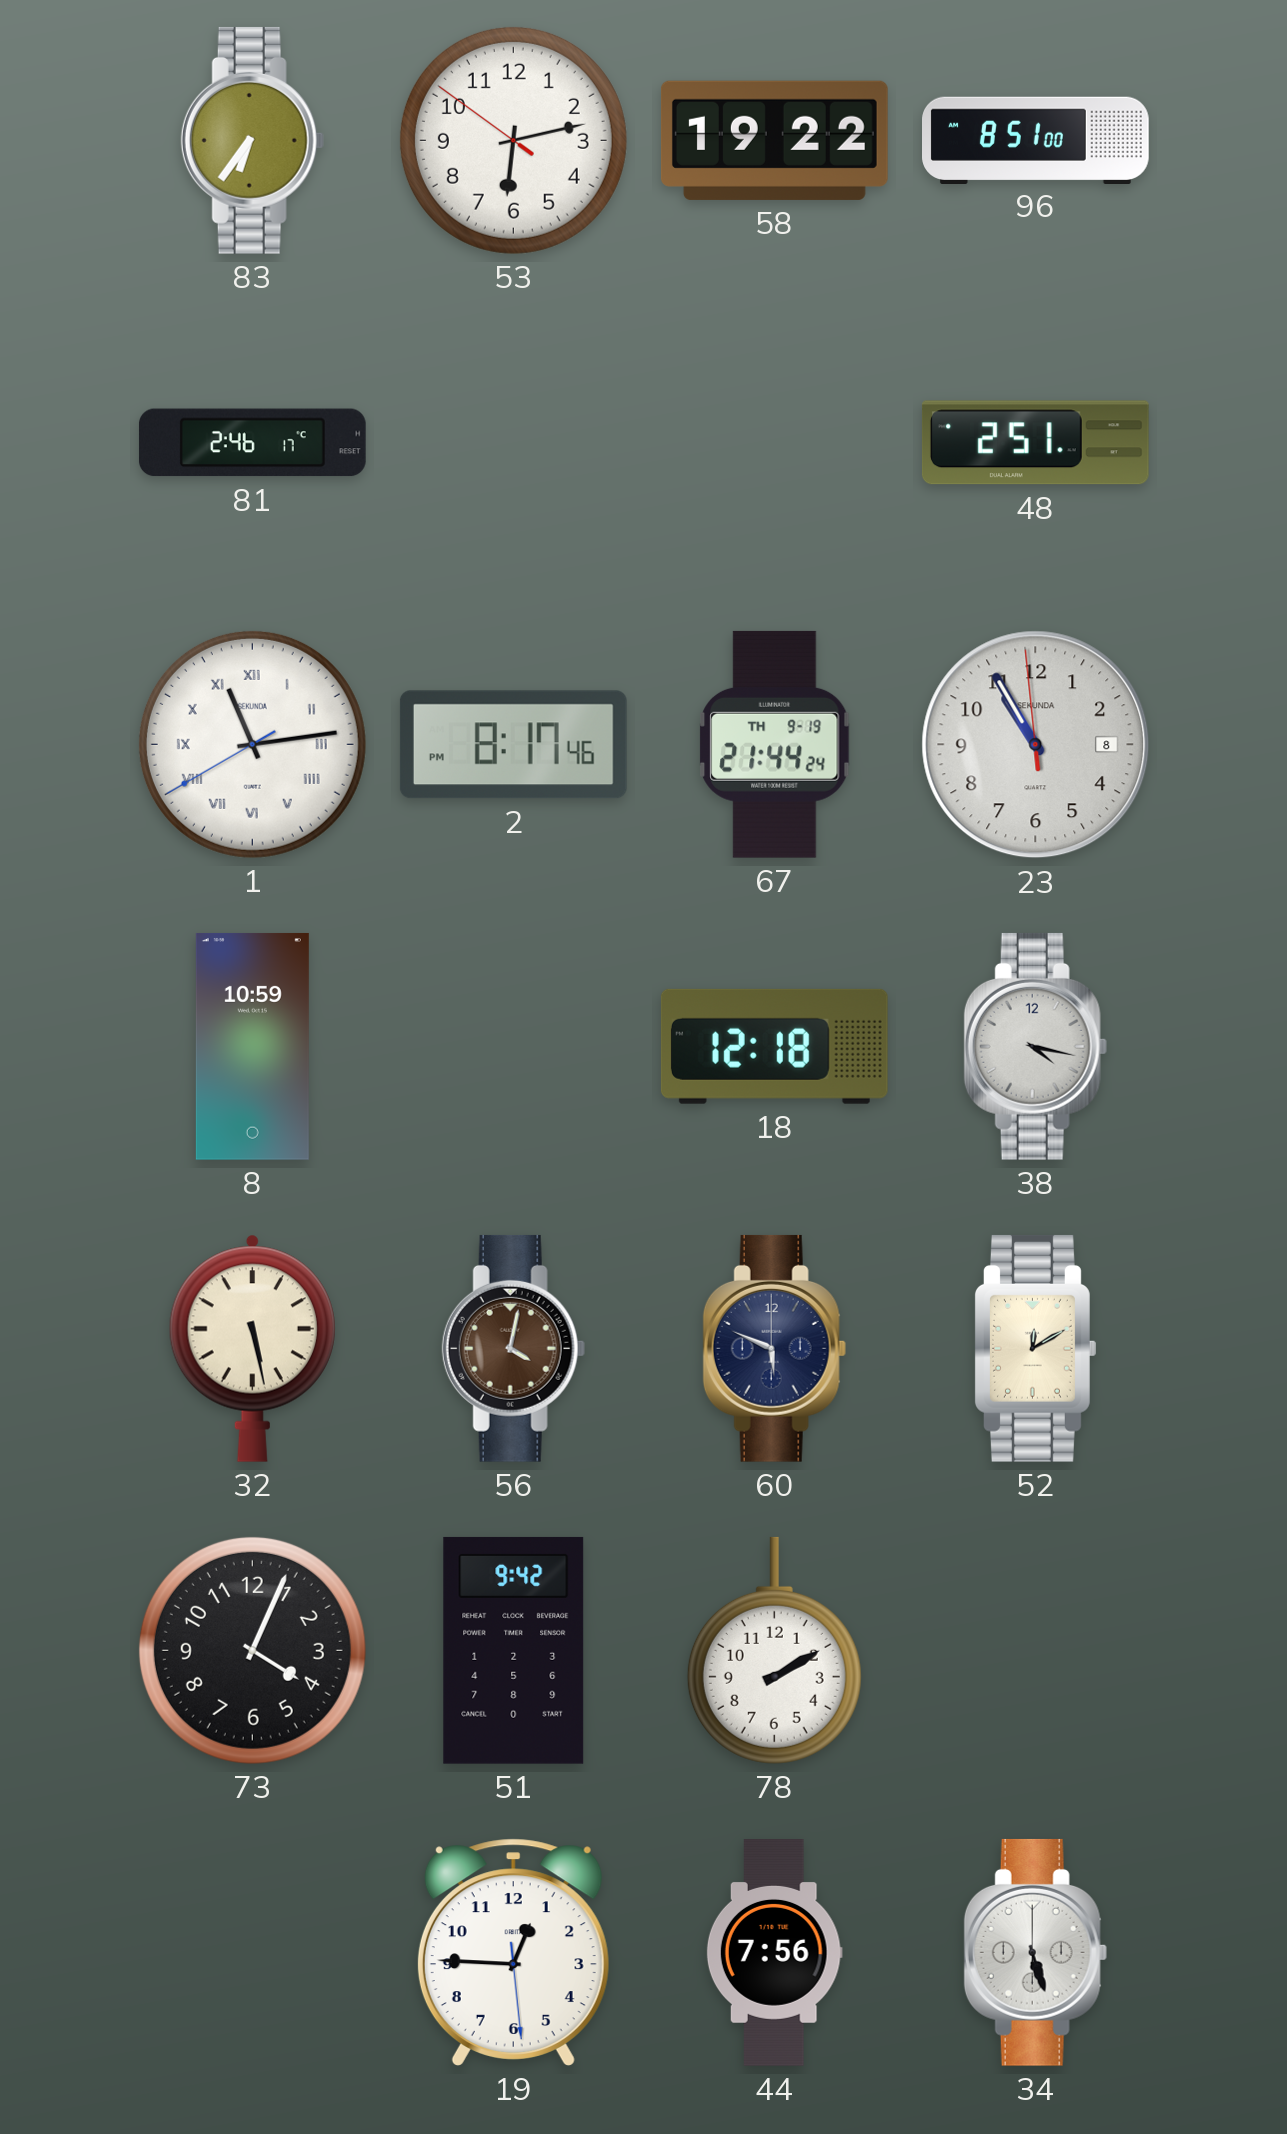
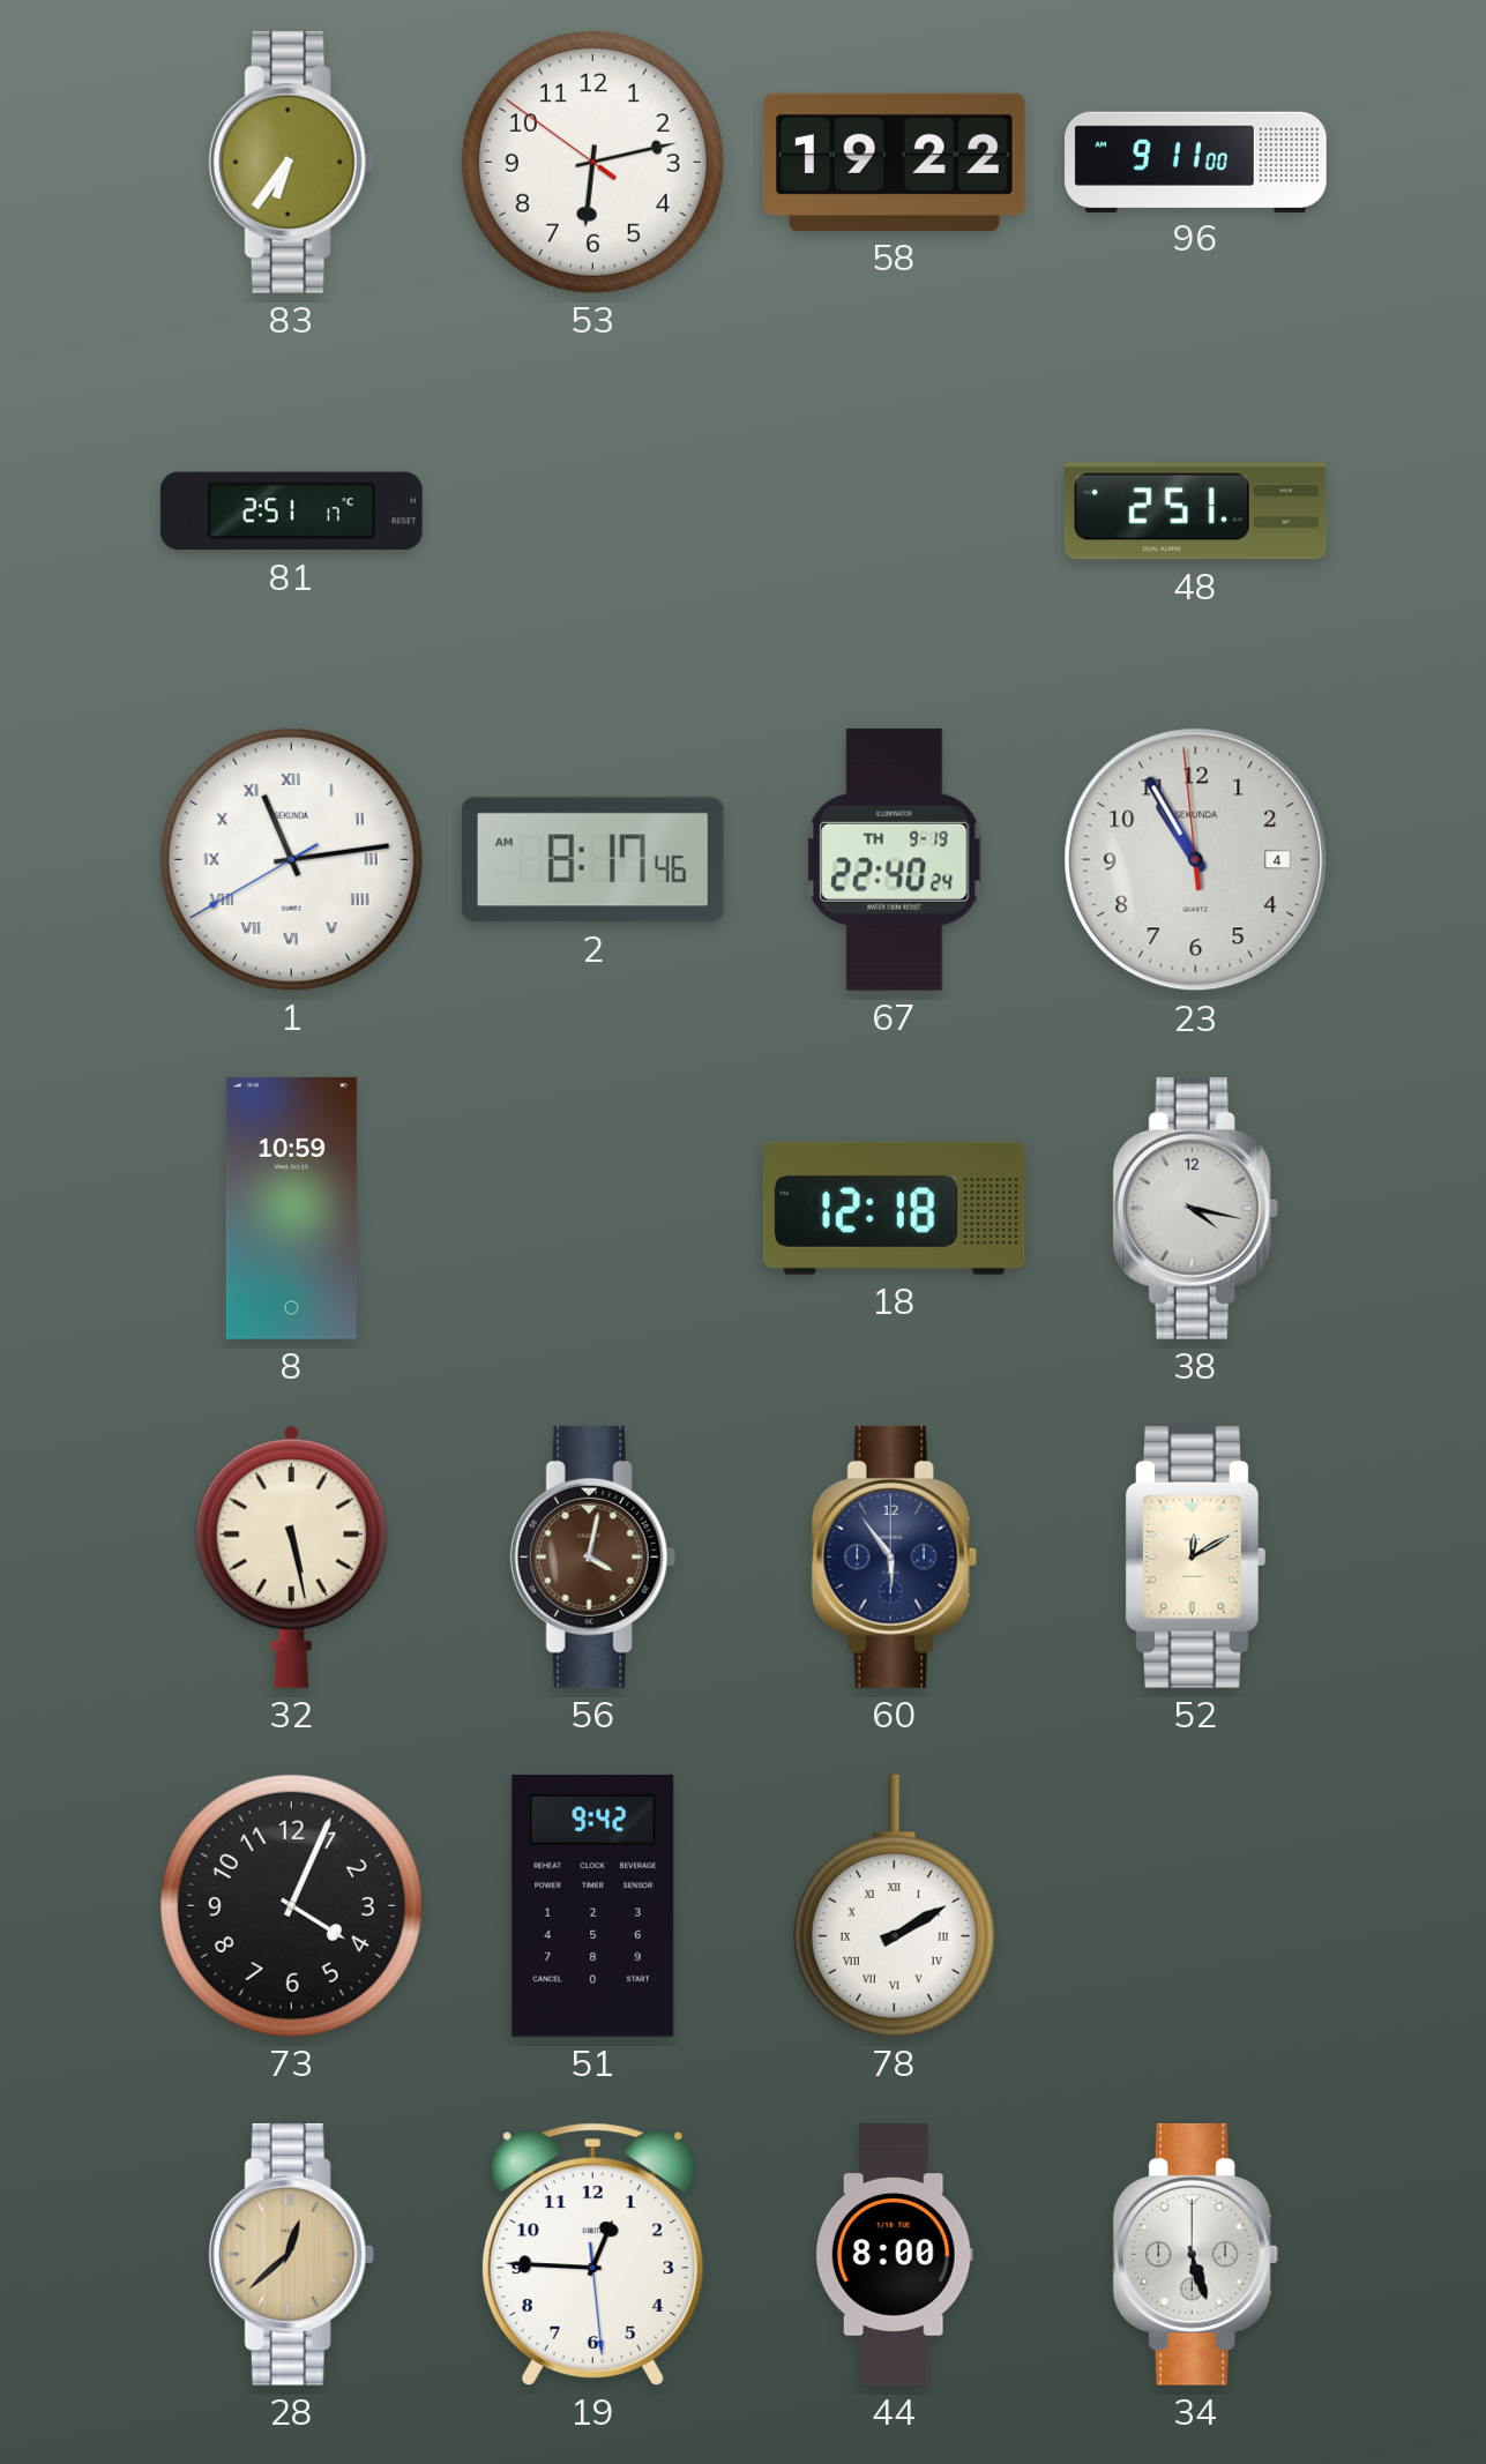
96: 8:51 -> 9:11 (1196, 162)
81: 2:46 -> 2:51 (291, 512)
2: 8:17:46 PM -> 8:17:46 AM (592, 860)
67: 21:44 -> 22:40 (895, 859)
23 date: 8 -> 4 (1196, 860)
60: 5:49 -> 5:54 (894, 1556)
78 numerals: Arabic -> Roman (894, 1905)
28: none -> 12:38 (291, 2254)
44: 7:56 -> 8:00 (894, 2255)
